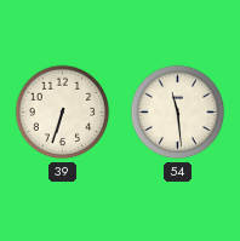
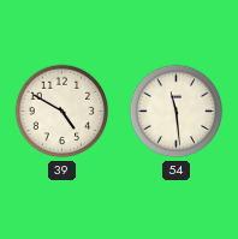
39: 6:33 -> 4:50 (63, 112)
